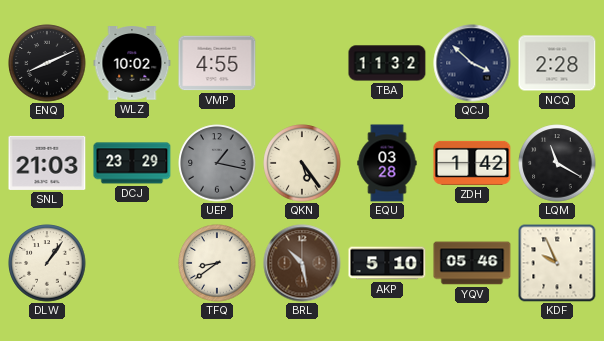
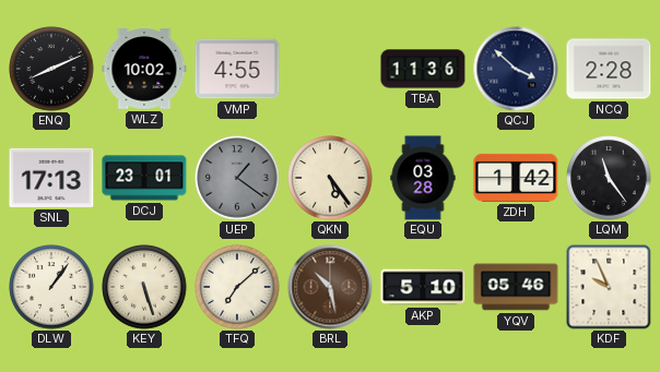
TBA: 11:32 -> 11:36 (423, 69)
SNL: 21:03 -> 17:13 (51, 178)
DCJ: 23:29 -> 23:01 (144, 178)
UEP: 1:17 -> 1:21 (237, 178)
LQM: 11:20 -> 11:24 (609, 178)
KEY: none -> 5:27 (144, 287)
TFQ: 8:39 -> 7:08 (237, 287)
